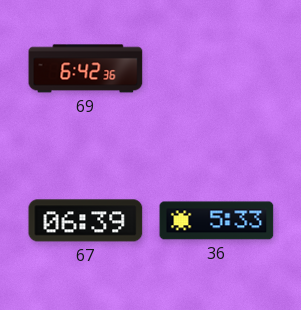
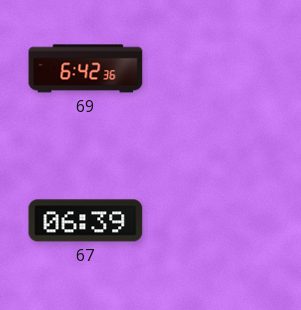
36: 5:33 -> none (217, 221)
